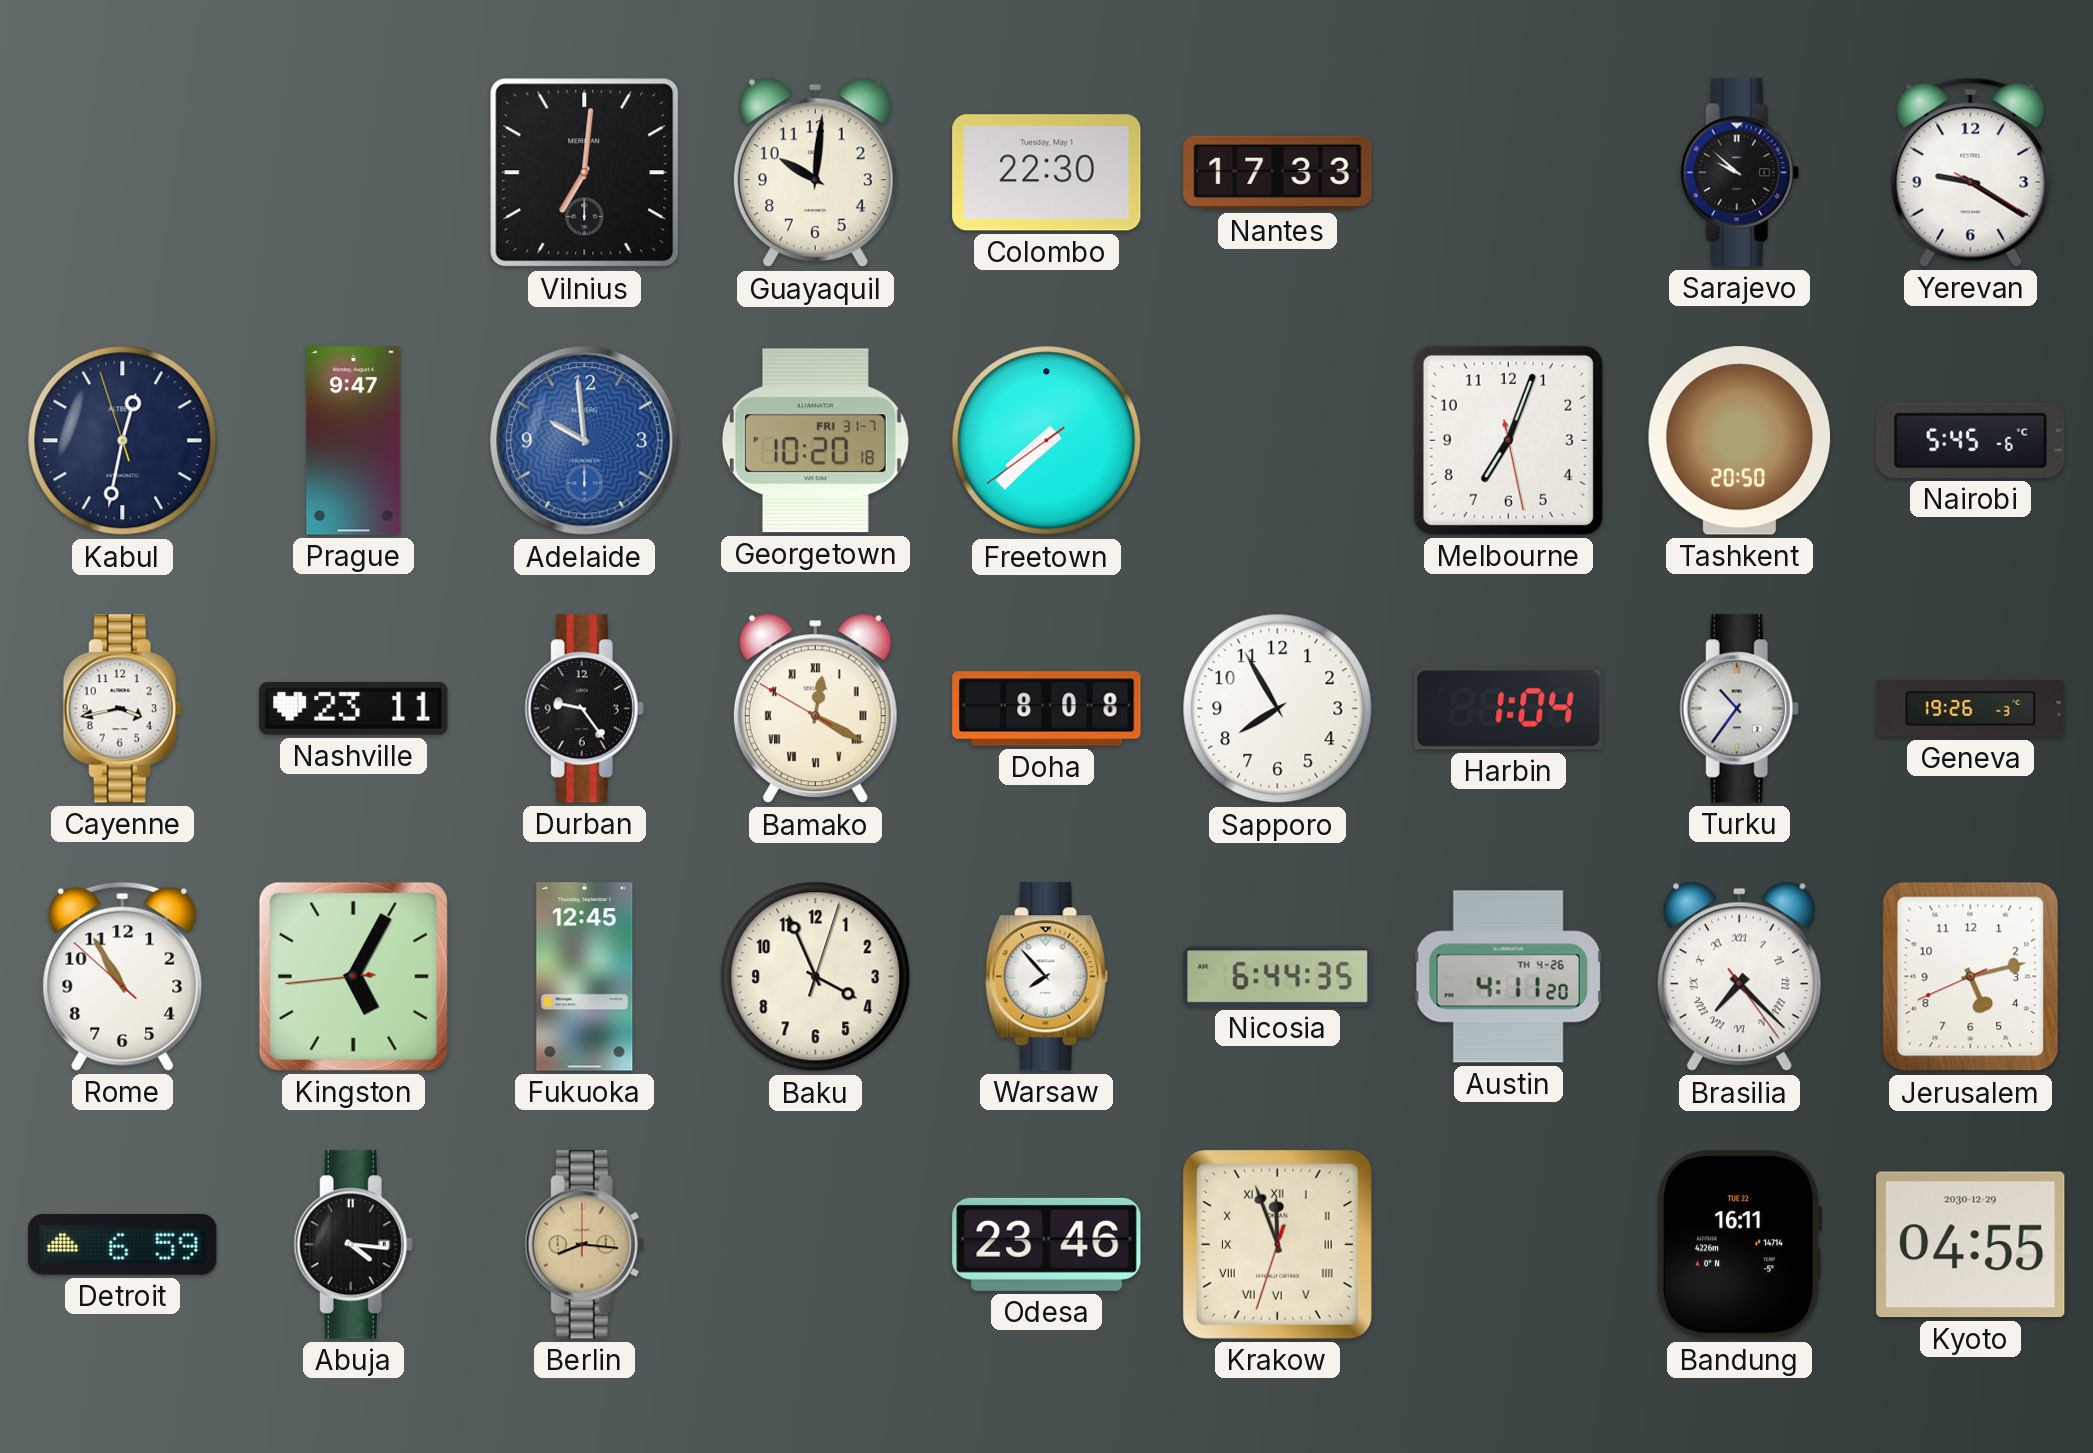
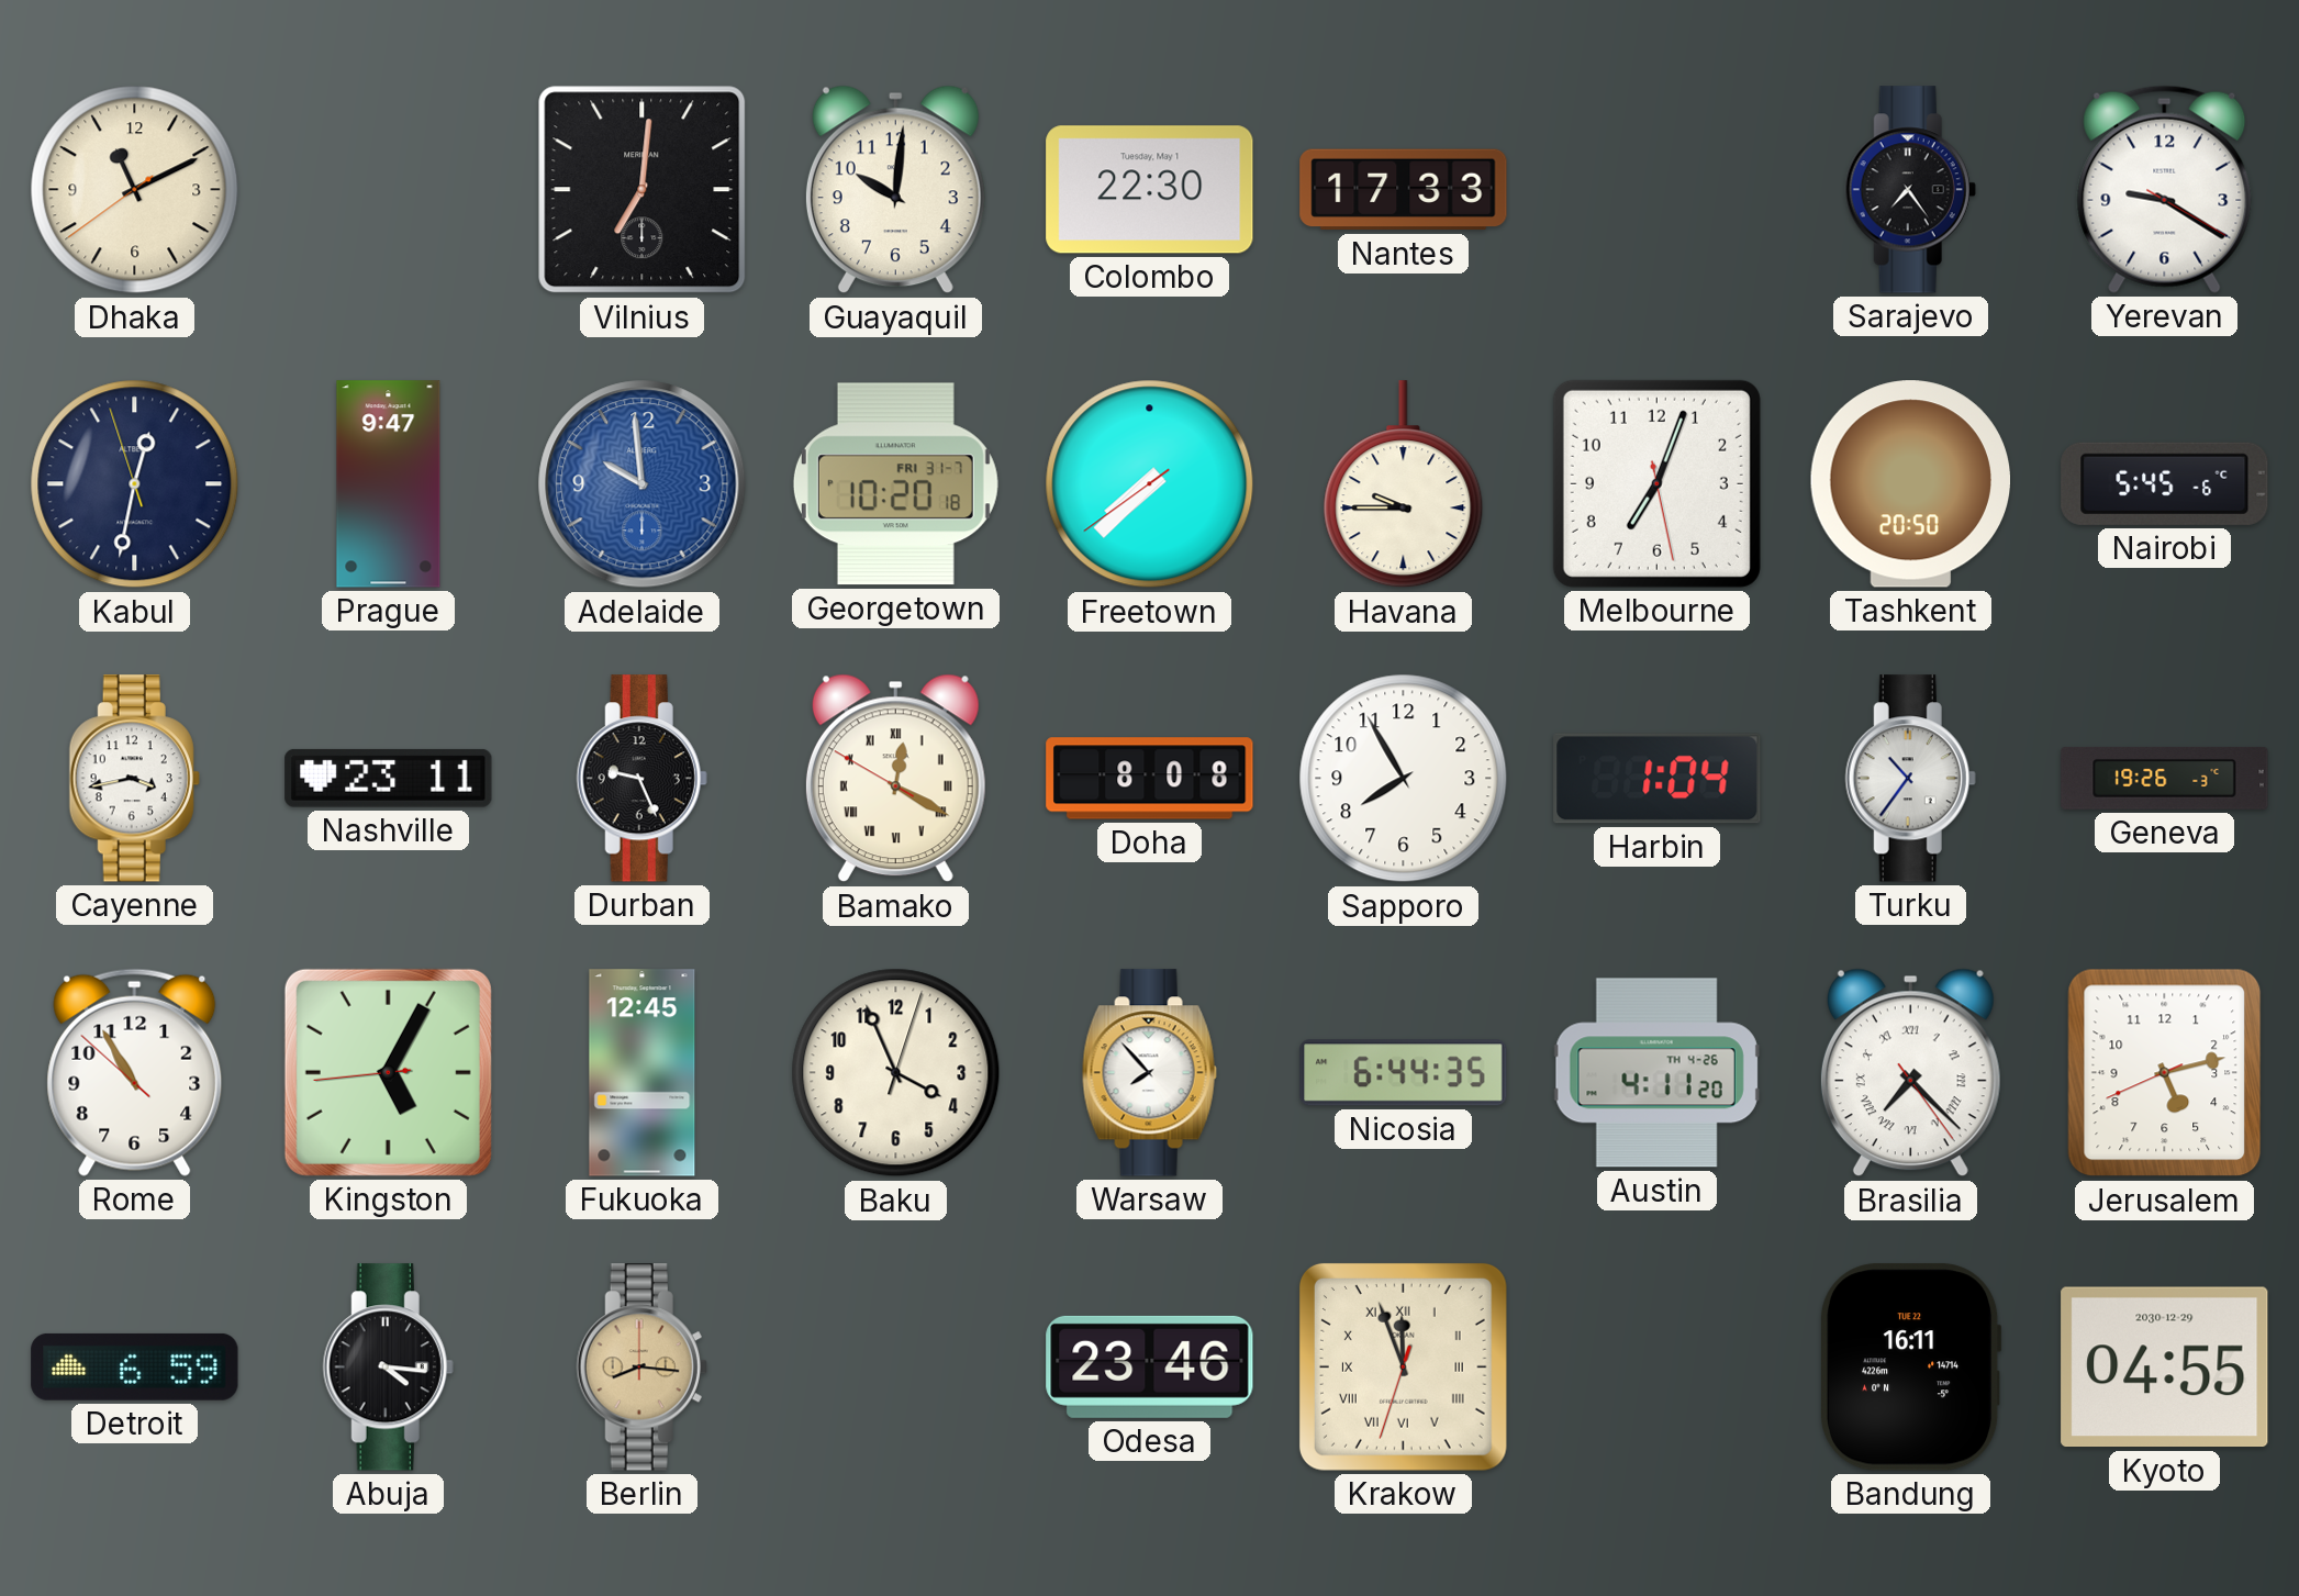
Dhaka: none -> 11:10 (135, 190)
Sarajevo: 9:52 -> 7:24 (1910, 190)
Havana: none -> 9:45 (1404, 484)
Durban: 9:24 -> 9:26 (641, 779)
